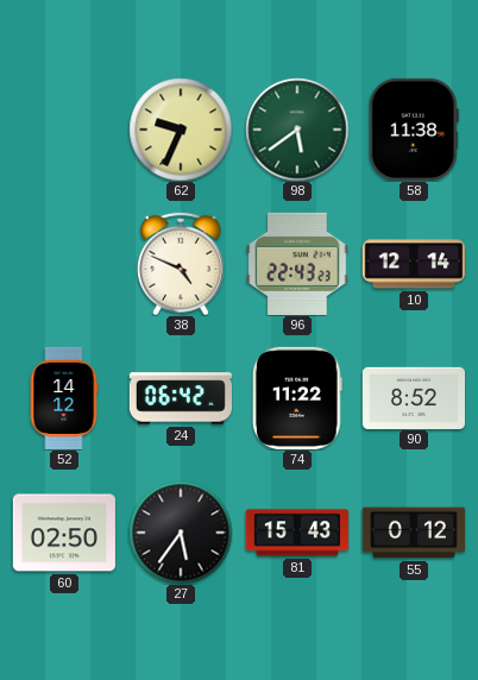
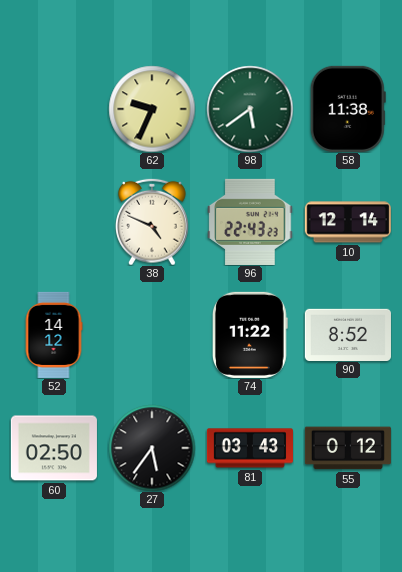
24: 06:42 -> none (181, 398)
81: 15:43 -> 03:43 (250, 448)
